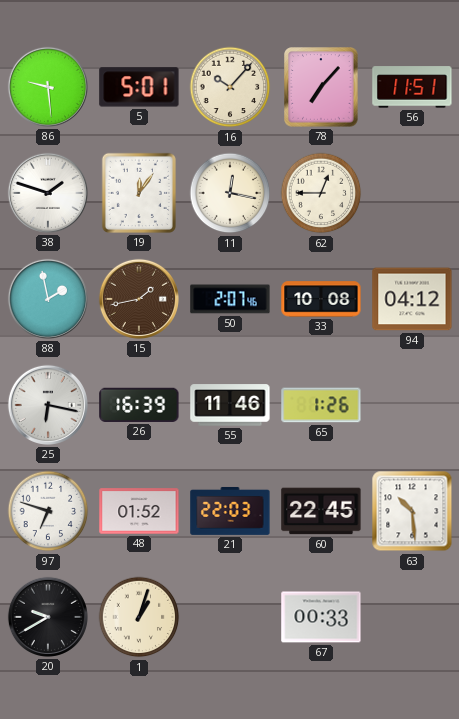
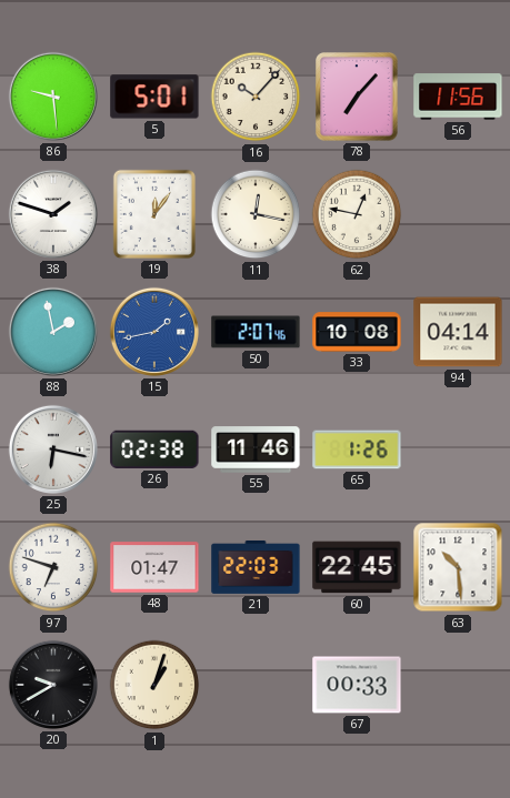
56: 11:51 -> 11:56 (458, 97)
62: 12:45 -> 12:47 (357, 214)
15 dial: brown -> blue (154, 332)
94: 04:12 -> 04:14 (458, 332)
26: 16:39 -> 02:38 (154, 449)
48: 01:52 -> 01:47 (154, 567)
